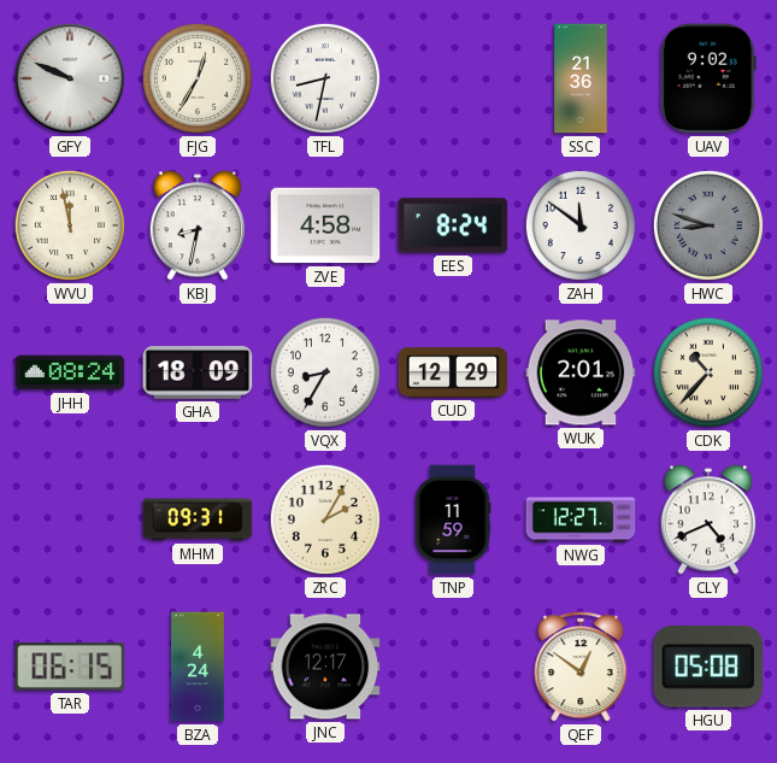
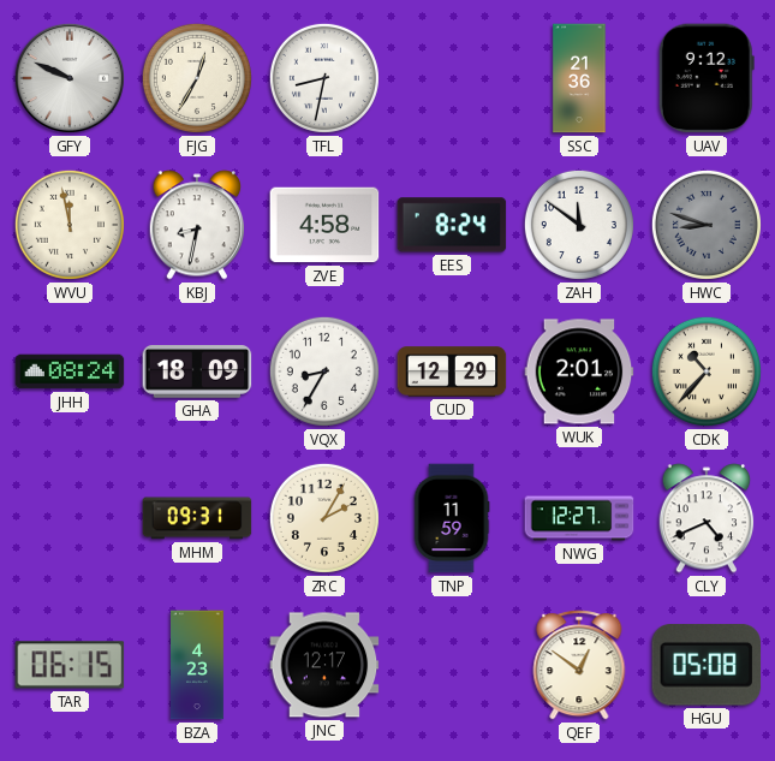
UAV: 9:02 -> 9:12 (707, 78)
BZA: 4:24 -> 4:23 (198, 665)
